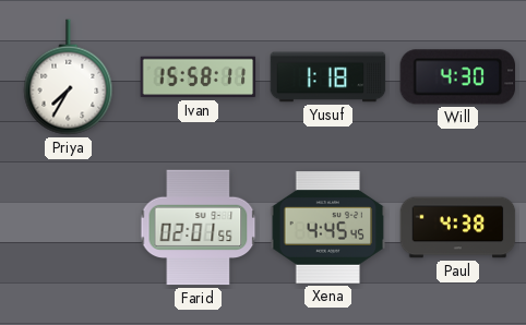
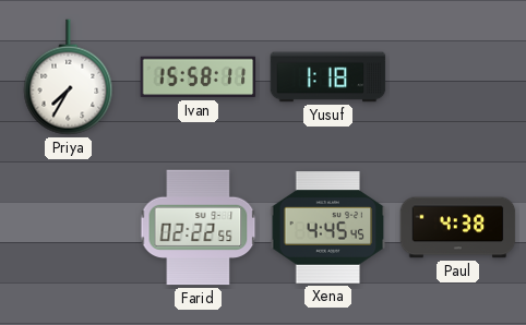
Will: 4:30 -> none (458, 77)
Farid: 02:01 -> 02:22 (199, 228)
